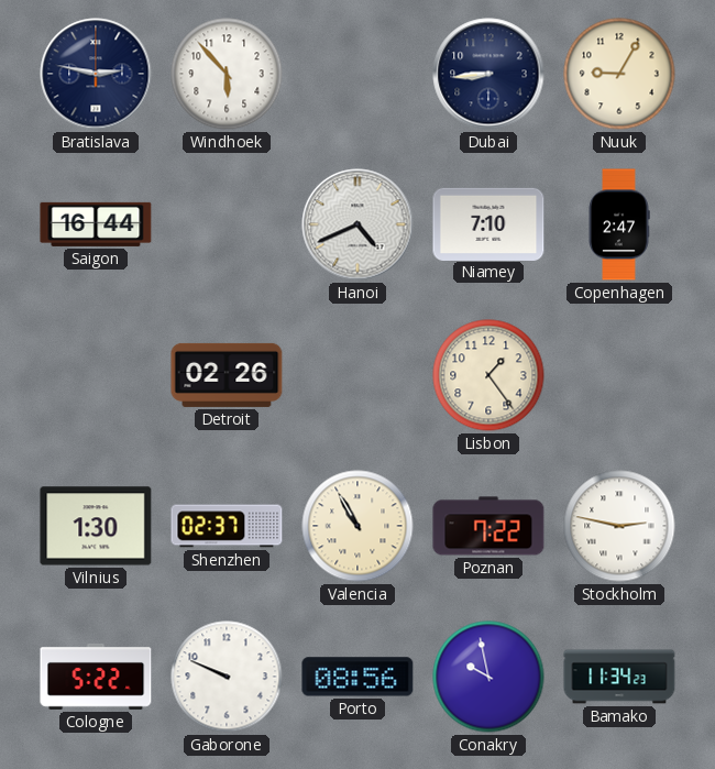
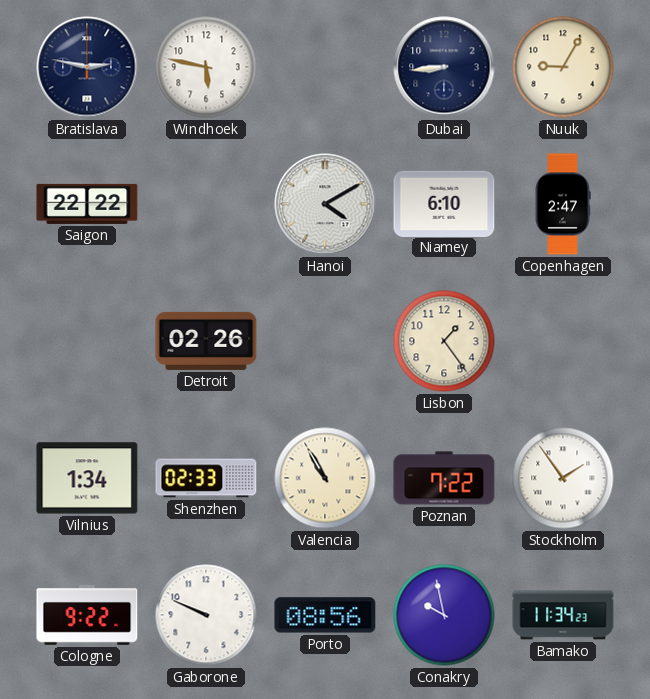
Windhoek: 5:53 -> 5:47 (206, 67)
Saigon: 16:44 -> 22:22 (87, 204)
Hanoi: 4:41 -> 4:10 (325, 204)
Niamey: 7:10 -> 6:10 (444, 203)
Vilnius: 1:30 -> 1:34 (87, 478)
Shenzhen: 02:37 -> 02:33 (206, 478)
Stockholm: 2:47 -> 1:54 (563, 478)
Cologne: 5:22 -> 9:22 (87, 616)
